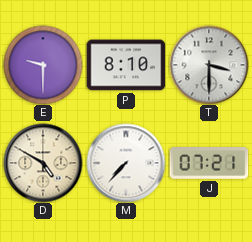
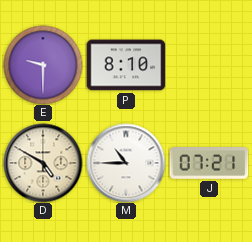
T: 3:30 -> none (209, 65)
M: 7:37 -> 10:45 (126, 163)
